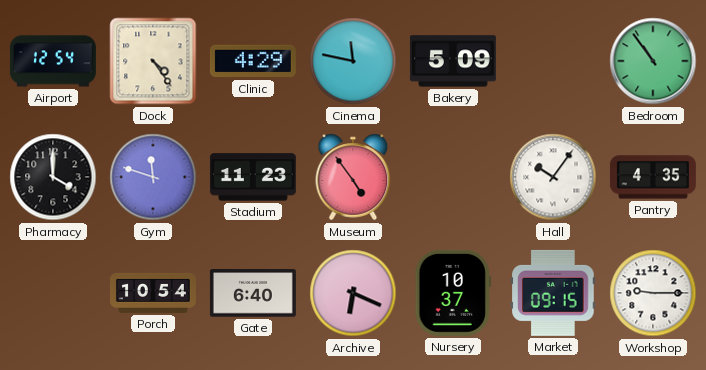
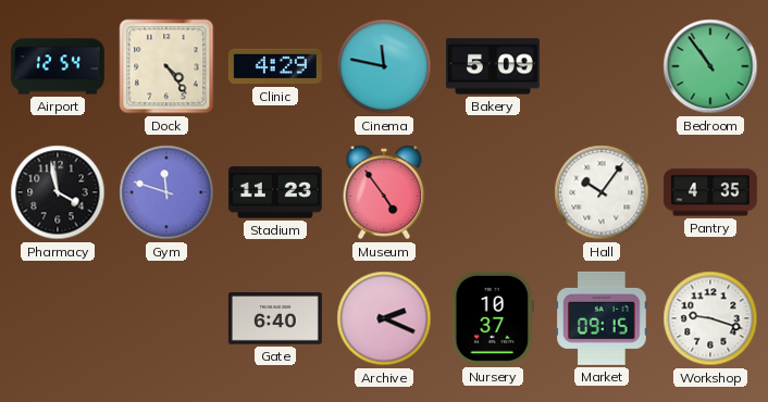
Pharmacy: 4:00 -> 3:58 (58, 192)
Porch: 10:54 -> none (153, 293)
Archive: 6:19 -> 2:19 (384, 318)
Workshop: 9:15 -> 9:18 (710, 318)
